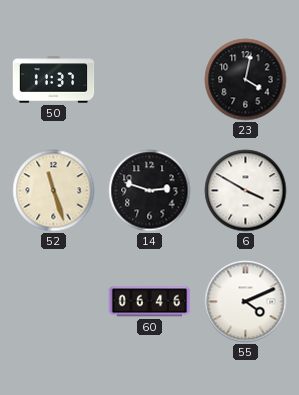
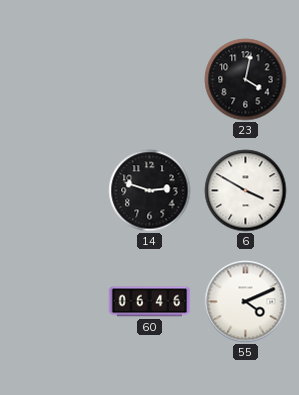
50: 11:37 -> none (54, 80)
52: 11:27 -> none (54, 191)
